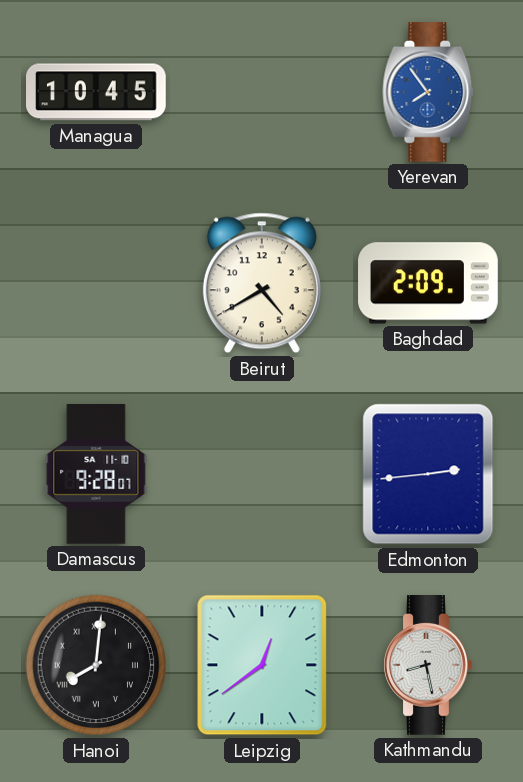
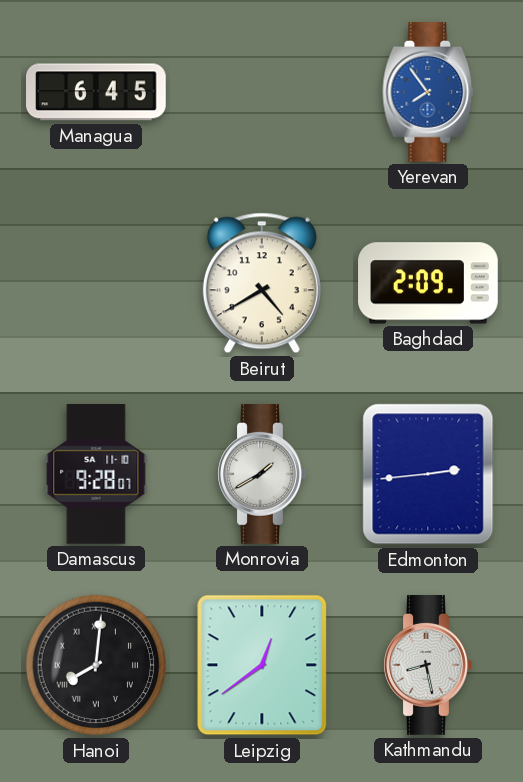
Managua: 10:45 -> 6:45 (96, 92)
Monrovia: none -> 1:40 (262, 475)
